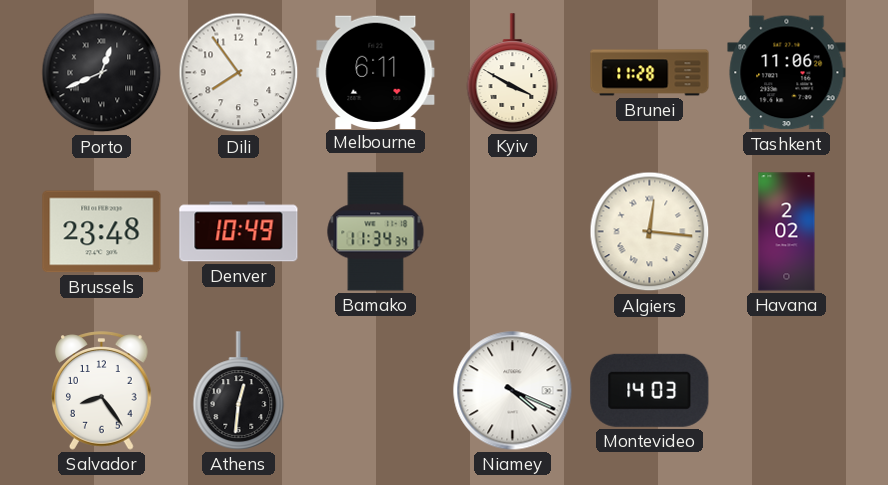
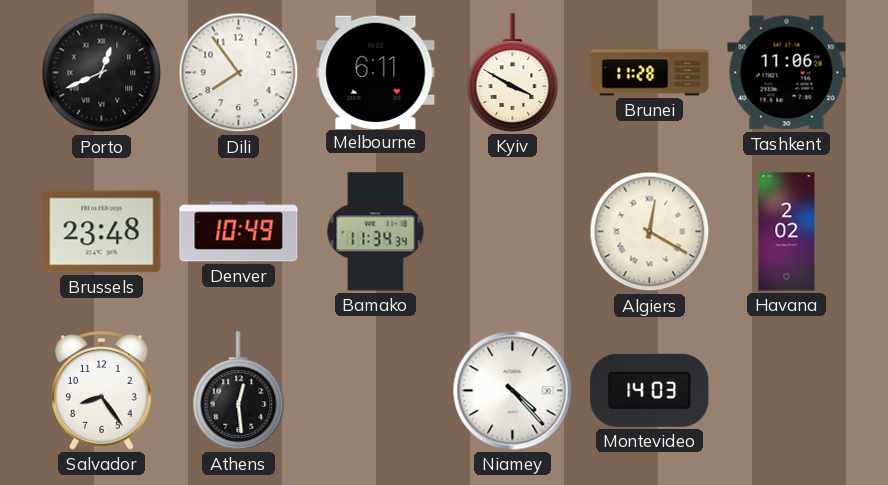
Algiers: 12:16 -> 12:20 (650, 232)
Athens: 12:31 -> 12:29 (239, 391)
Niamey: 4:19 -> 4:23 (513, 391)
